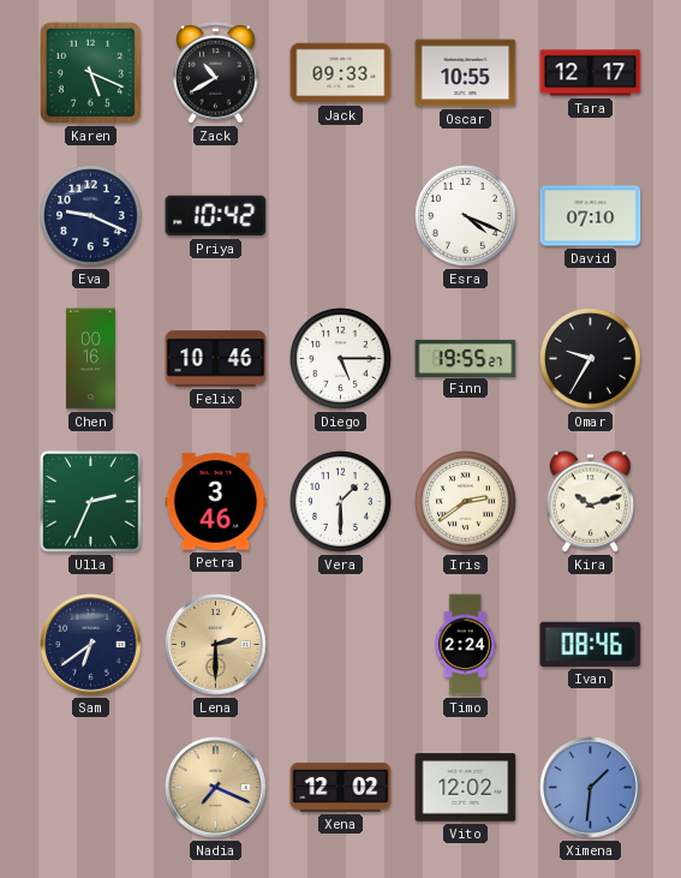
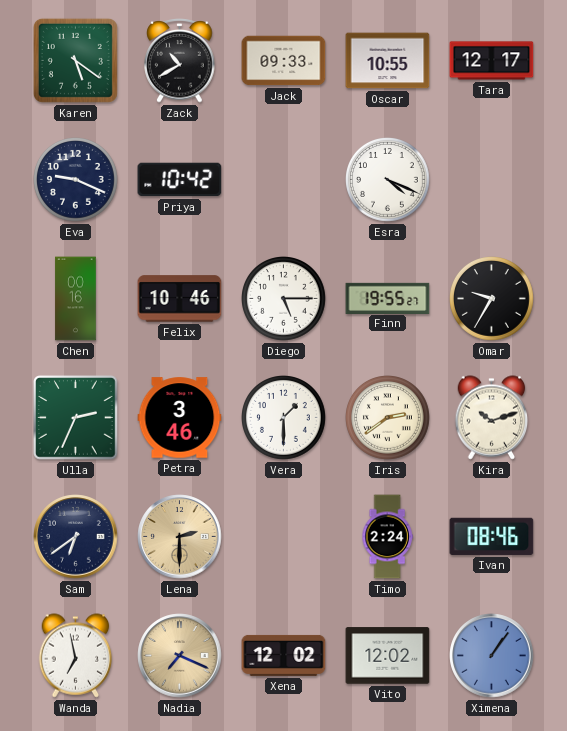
Karen: 5:19 -> 5:21 (75, 60)
David: 07:10 -> none (591, 216)
Wanda: none -> 6:58 (76, 656)
Ximena: 1:31 -> 1:06 (492, 656)
